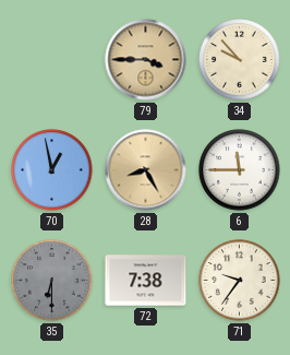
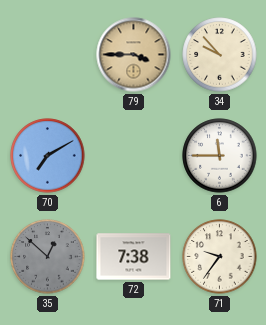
70: 12:58 -> 7:10 (48, 156)
28: 8:25 -> none (146, 170)
35: 6:30 -> 12:52 (48, 257)
